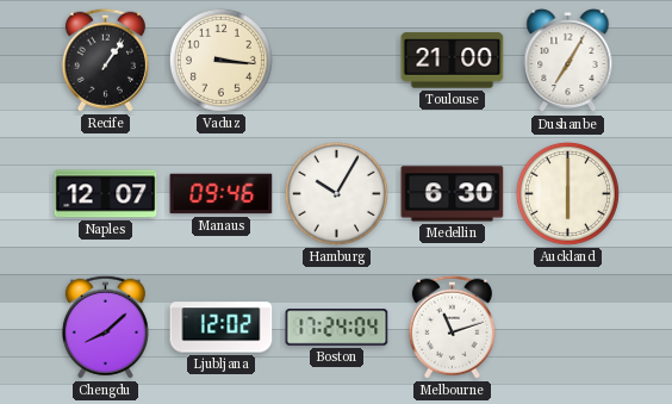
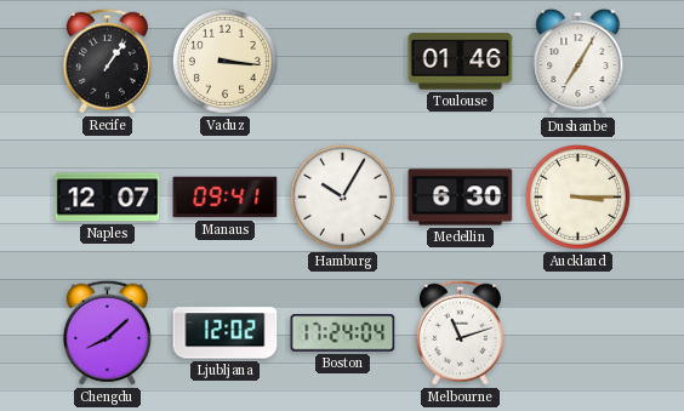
Toulouse: 21:00 -> 01:46 (461, 62)
Manaus: 09:46 -> 09:41 (226, 198)
Auckland: 6:00 -> 3:15 (577, 196)
